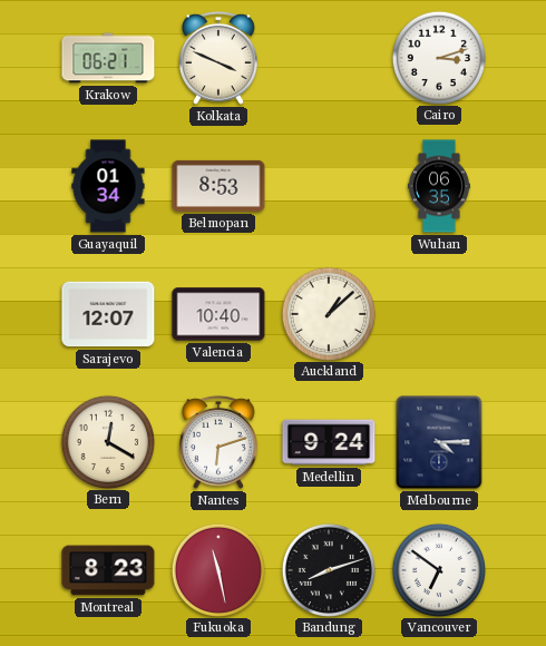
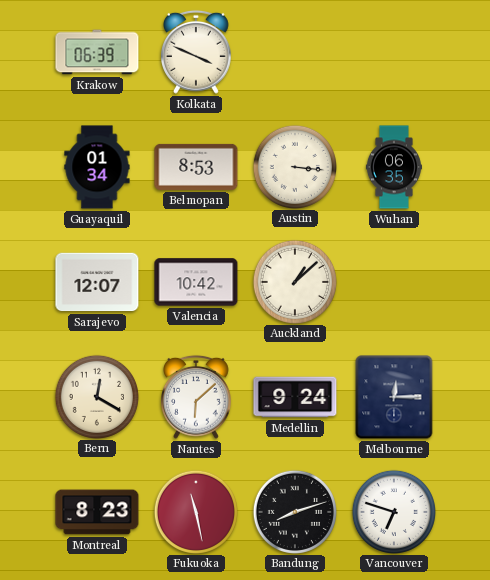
Krakow: 06:21 -> 06:39 (97, 52)
Cairo: 3:12 -> none (438, 57)
Austin: none -> 3:16 (294, 166)
Valencia: 10:40 -> 10:42 (196, 282)
Nantes: 6:12 -> 6:08 (197, 397)
Melbourne: 4:15 -> 12:15 (394, 397)
Vancouver: 6:51 -> 6:48 (393, 511)
